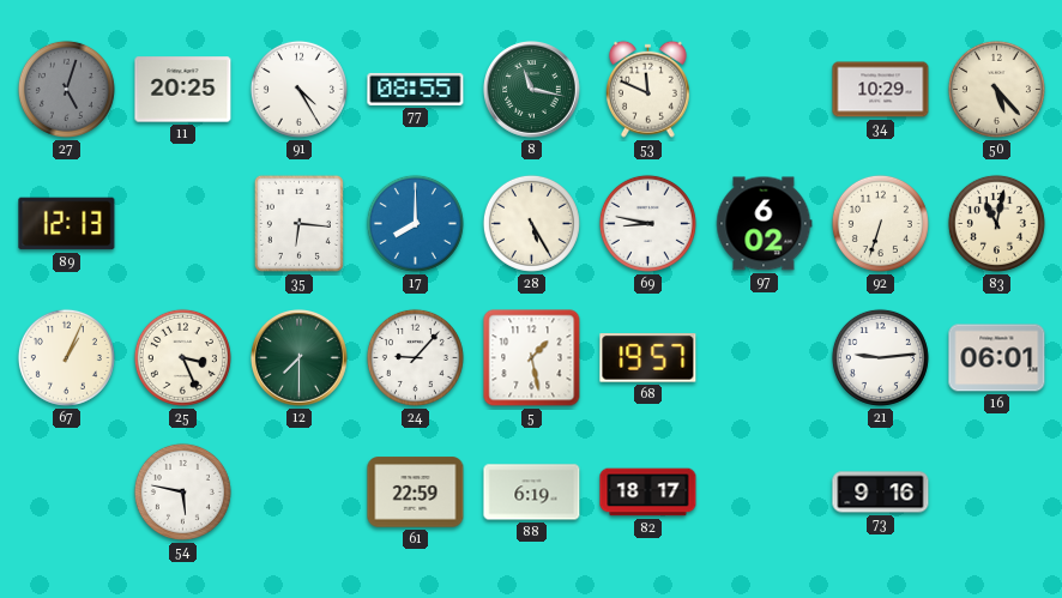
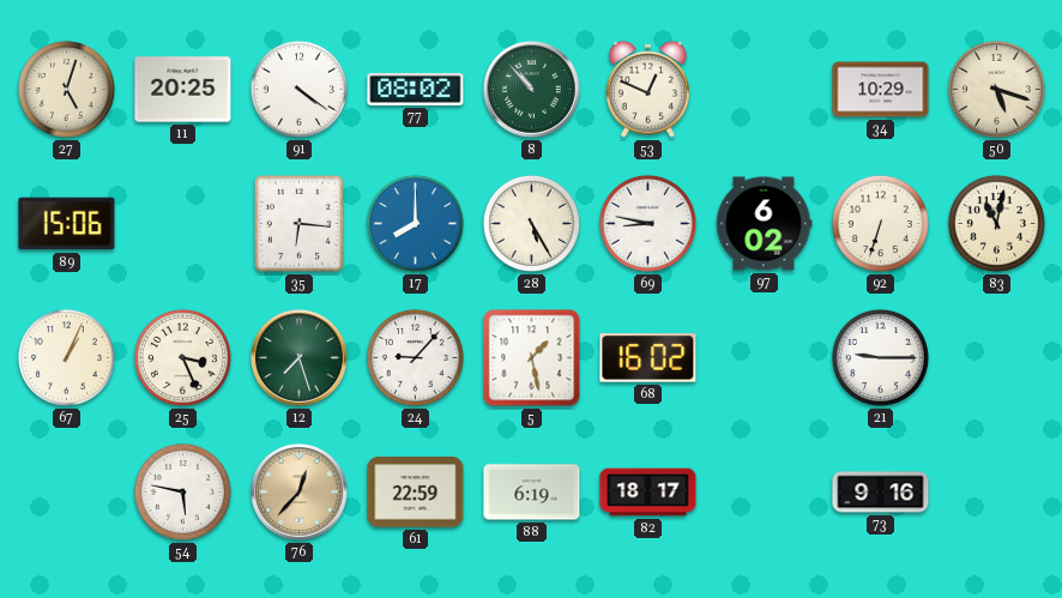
27 dial: grey -> cream (66, 89)
91: 4:25 -> 4:21 (298, 89)
77: 08:55 -> 08:02 (416, 89)
8: 11:17 -> 10:53 (532, 90)
53: 11:49 -> 12:49 (647, 89)
50: 5:23 -> 5:18 (996, 89)
89: 12:13 -> 15:06 (67, 224)
12: 7:30 -> 7:27 (300, 358)
68: 19:57 -> 16:02 (648, 358)
21: 9:14 -> 9:15 (880, 357)
16: 06:01 -> none (997, 358)
76: none -> 12:37 (300, 493)
